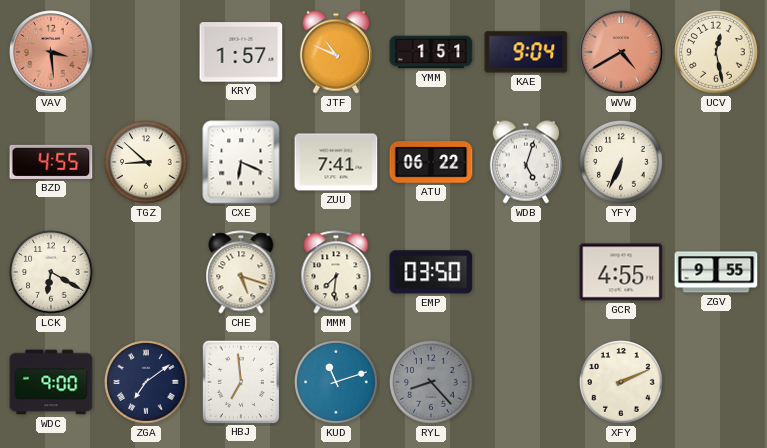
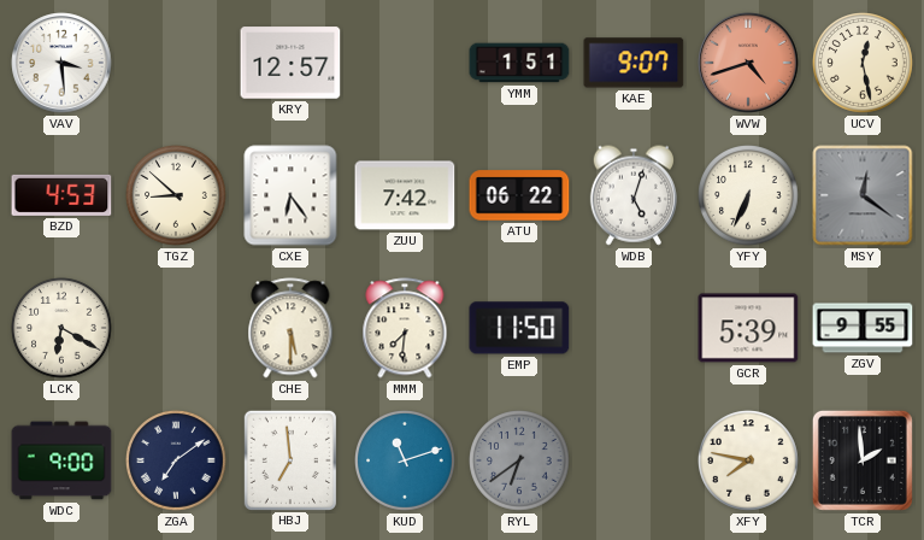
VAV dial: salmon -> white (61, 63)
KRY: 1:57 -> 12:57 (290, 63)
JTF: 10:49 -> none (336, 52)
KAE: 9:04 -> 9:07 (634, 63)
WVW: 4:40 -> 4:42 (748, 63)
BZD: 4:55 -> 4:53 (61, 195)
CXE: 6:19 -> 6:24 (290, 195)
ZUU: 7:41 -> 7:42 (405, 195)
MSY: none -> 12:21 (863, 195)
CHE: 5:18 -> 5:30 (290, 328)
EMP: 03:50 -> 11:50 (519, 328)
GCR: 4:55 -> 5:39 (748, 328)
RYL: 8:23 -> 6:39 (520, 462)
XFY: 2:11 -> 7:47 (749, 462)
TCR: none -> 1:59 (863, 460)
